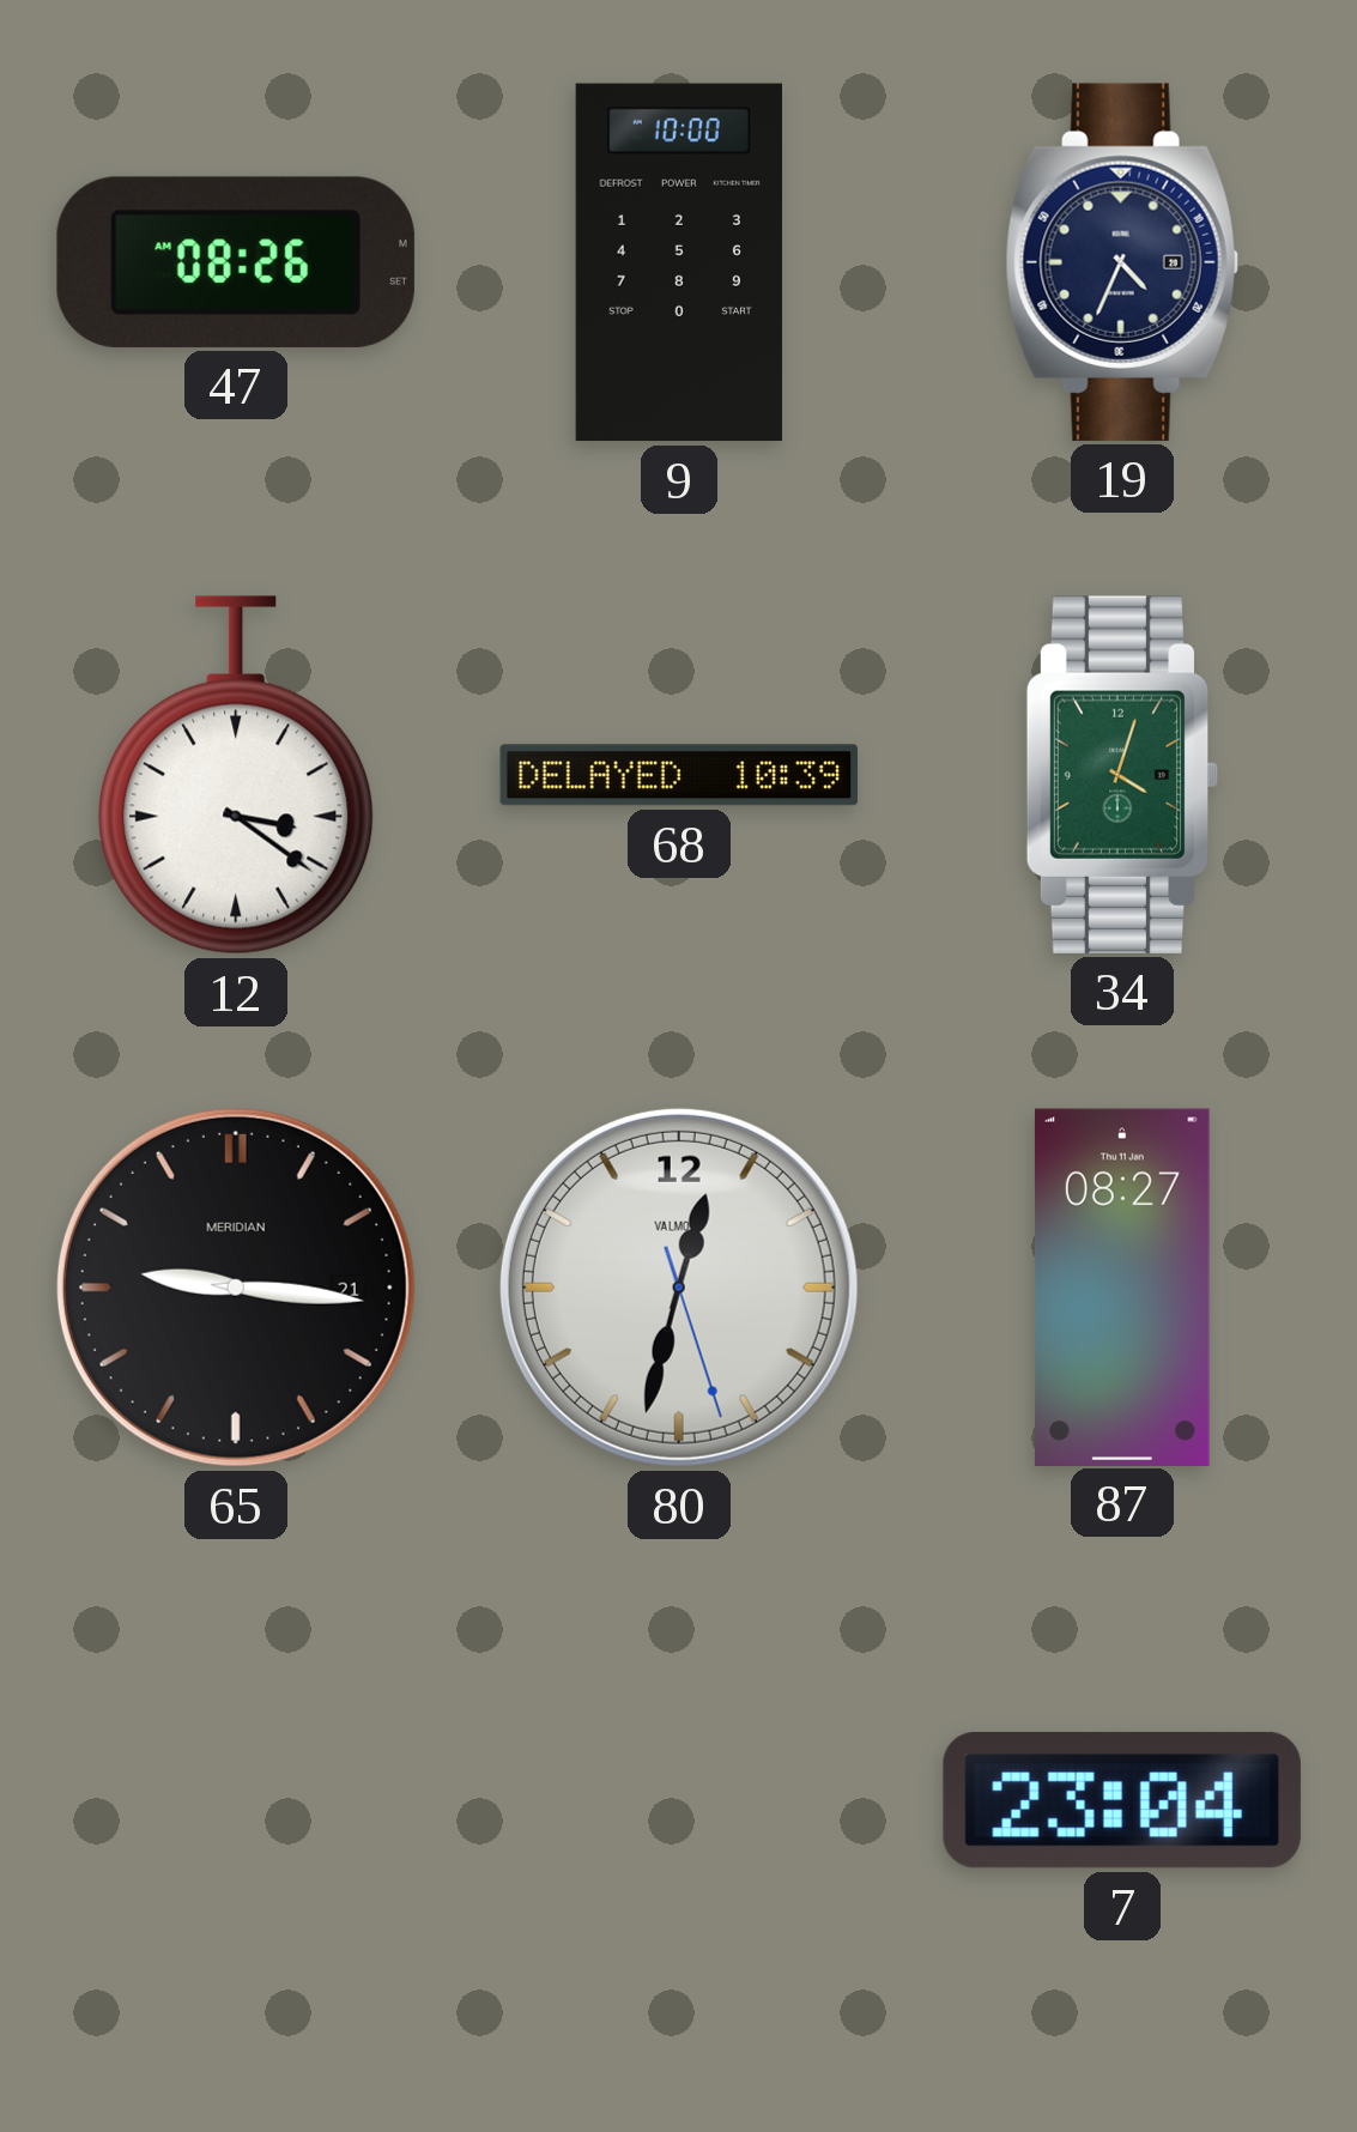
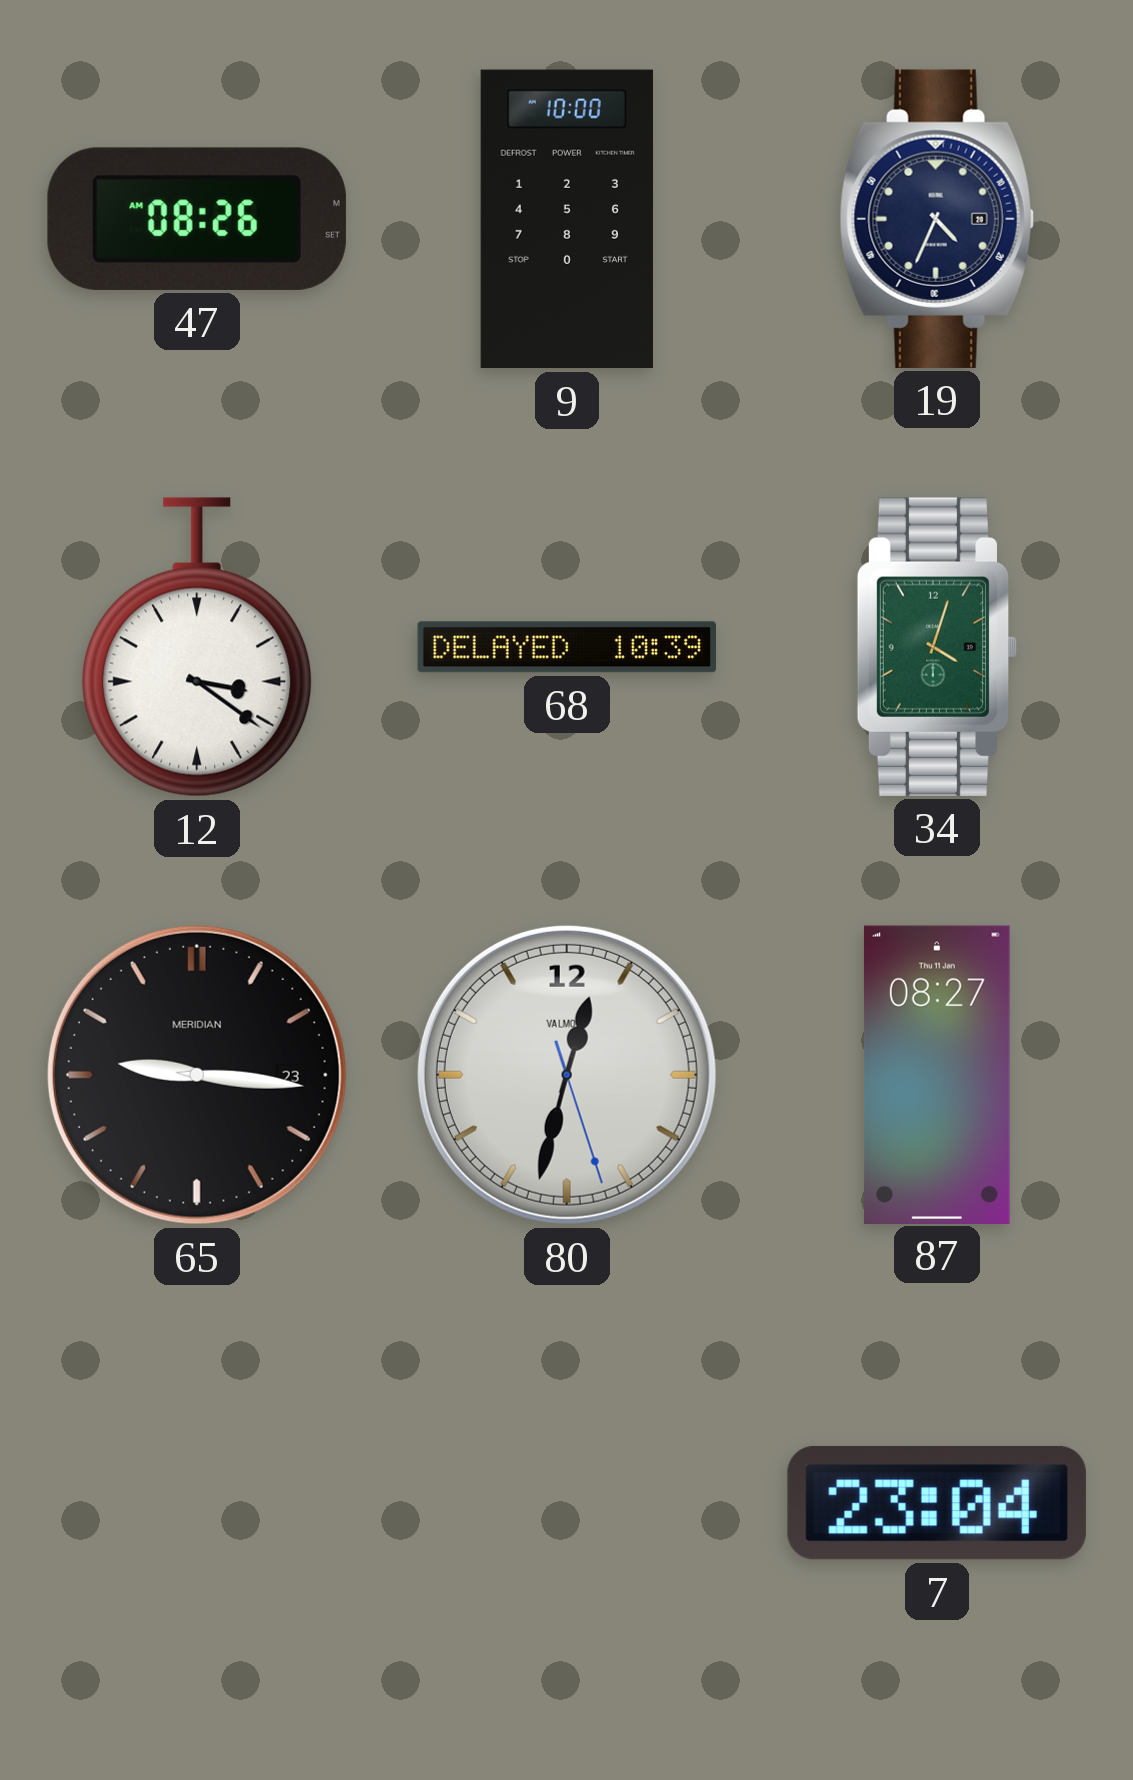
65 date: 21 -> 23 (197, 1075)
